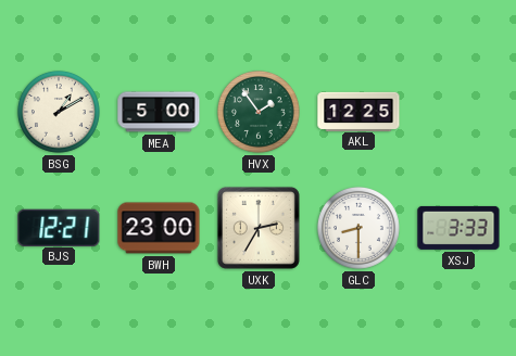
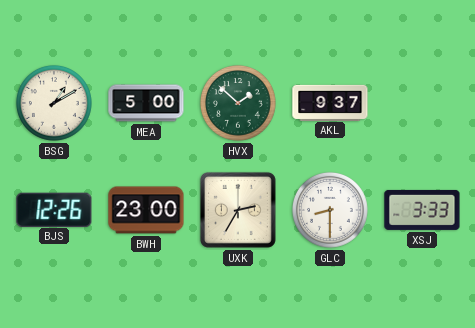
HVX: 1:54 -> 1:52 (238, 103)
AKL: 12:25 -> 9:37 (330, 102)
BJS: 12:21 -> 12:26 (54, 209)
